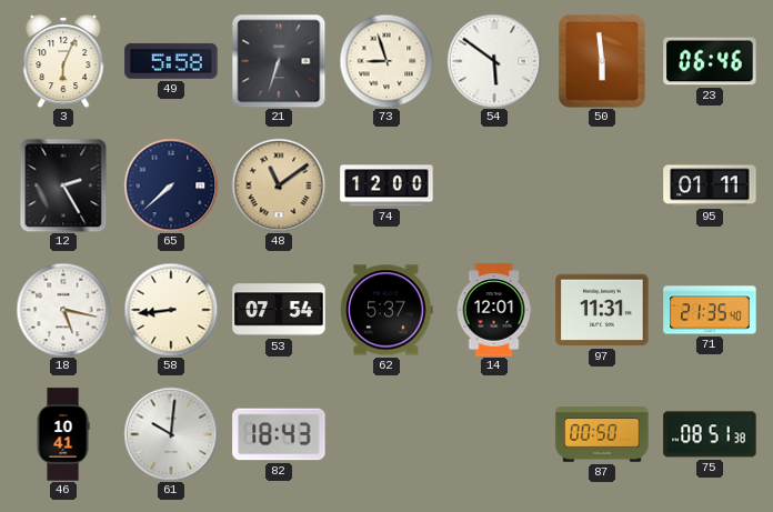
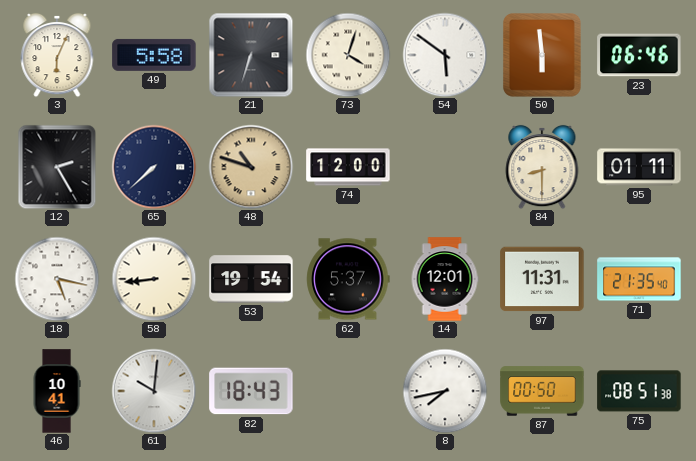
73: 8:57 -> 4:03 (348, 55)
48: 11:09 -> 10:48 (251, 167)
84: none -> 8:30 (542, 167)
53: 07:54 -> 19:54 (251, 279)
8: none -> 7:43 (445, 391)
